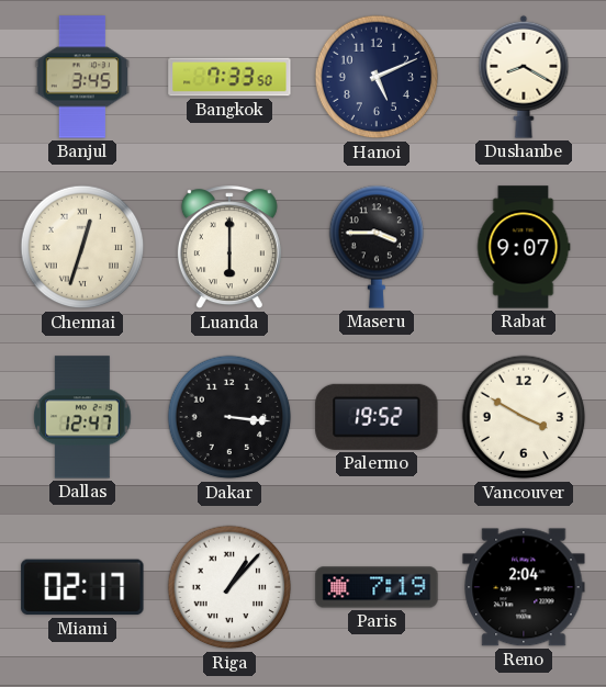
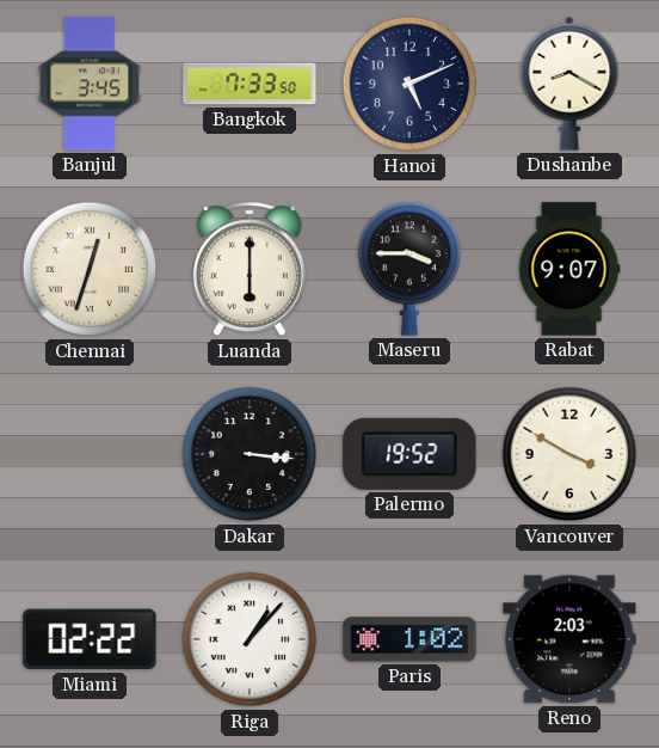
Dallas: 12:47 -> none (82, 417)
Miami: 02:17 -> 02:22 (90, 639)
Paris: 7:19 -> 1:02 (409, 639)
Reno: 2:04 -> 2:03 (569, 639)
